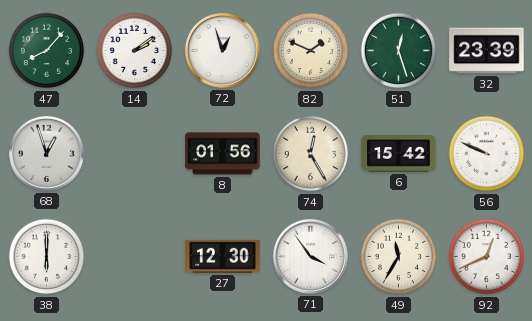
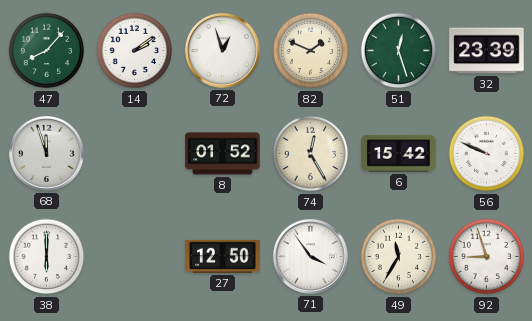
68: 12:57 -> 11:57 (46, 153)
8: 01:56 -> 01:52 (223, 154)
27: 12:30 -> 12:50 (223, 256)
92: 12:41 -> 8:57 (487, 257)
